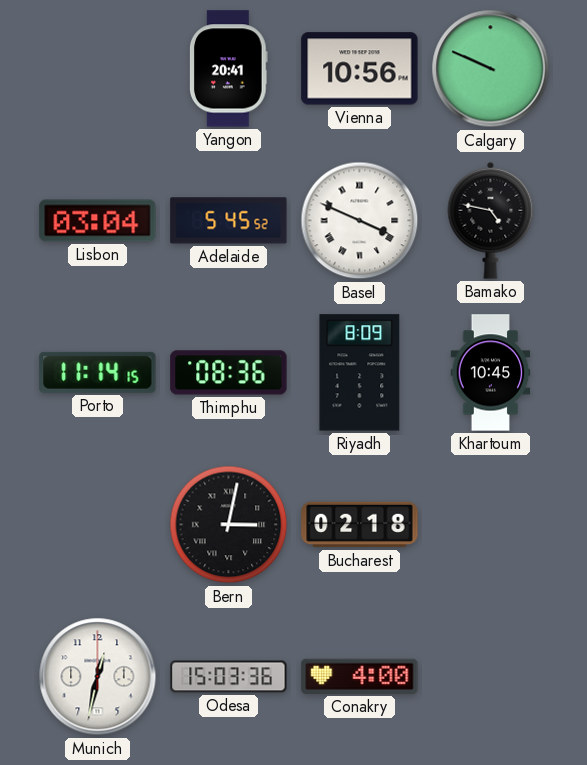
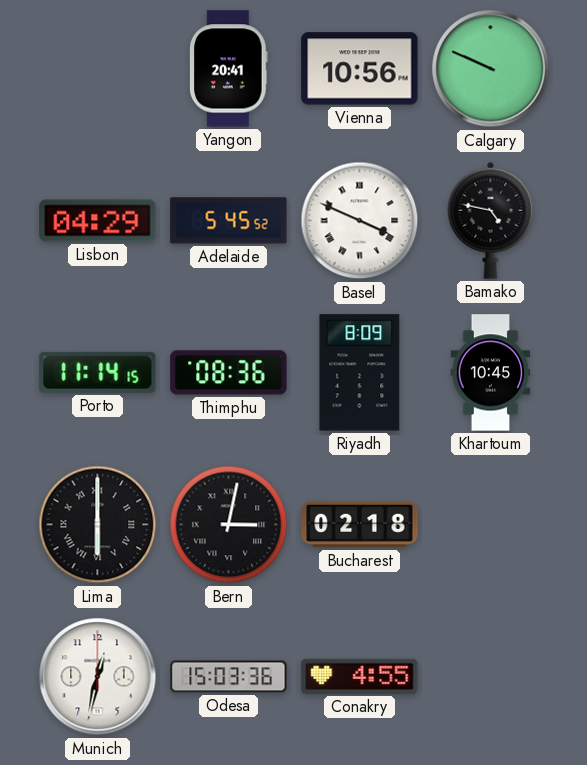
Lisbon: 03:04 -> 04:29 (98, 221)
Lima: none -> 6:00 (98, 525)
Conakry: 4:00 -> 4:55 (360, 676)
